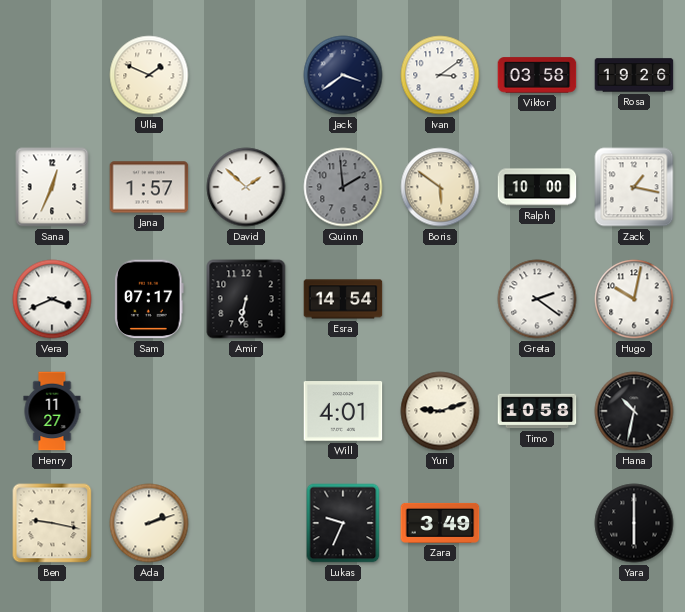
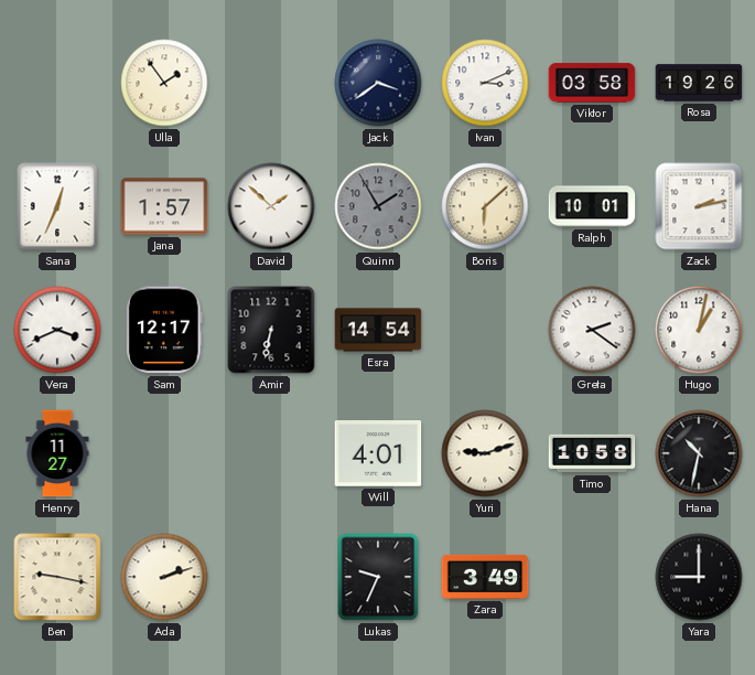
Ulla: 1:49 -> 1:54 (164, 83)
Ivan: 3:09 -> 3:11 (485, 83)
Quinn: 1:59 -> 1:55 (378, 206)
Boris: 5:51 -> 6:08 (485, 206)
Ralph: 10:00 -> 10:01 (592, 206)
Zack: 1:17 -> 2:13 (699, 206)
Sam: 07:17 -> 12:17 (164, 330)
Hugo: 10:02 -> 1:02 (699, 330)
Yara: 6:00 -> 9:00 (699, 577)
